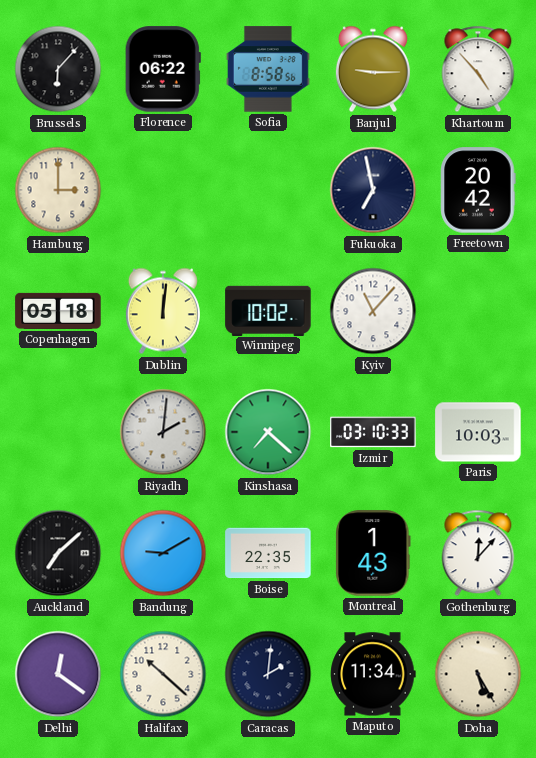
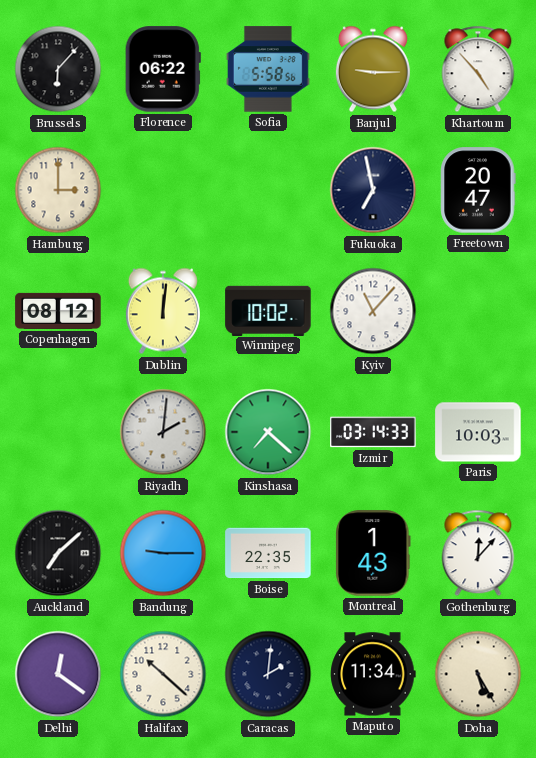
Sofia: 8:58 -> 5:58 (268, 69)
Freetown: 20:42 -> 20:47 (478, 190)
Copenhagen: 05:18 -> 08:12 (58, 311)
Izmir: 03:10 -> 03:14 (373, 432)
Bandung: 9:10 -> 9:15 (163, 553)
